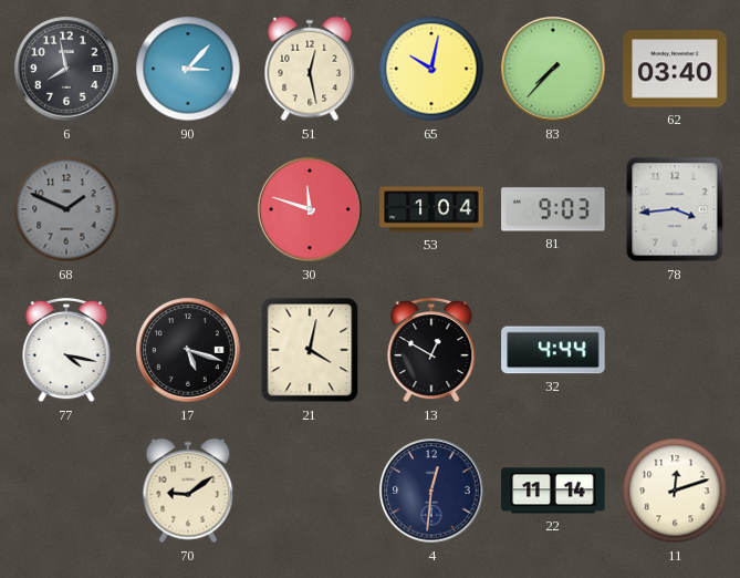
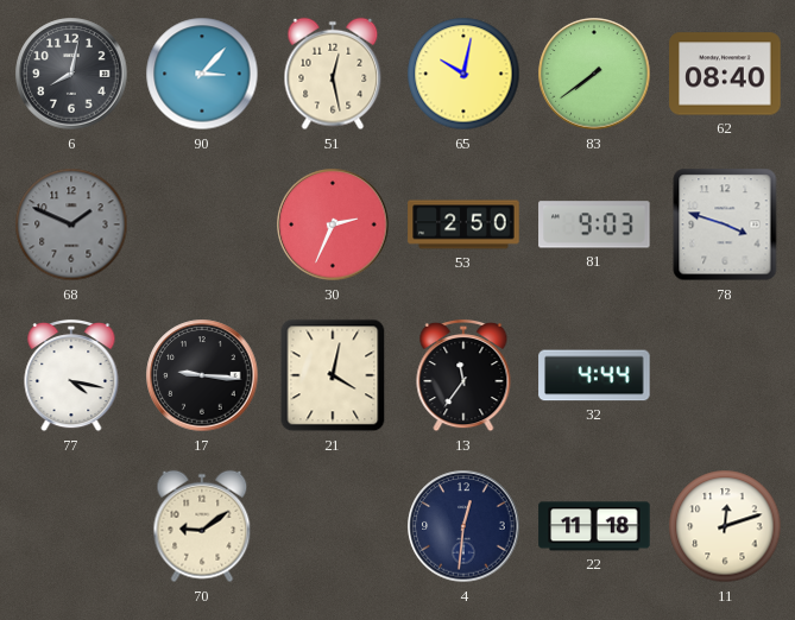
6: 7:58 -> 8:02 (71, 74)
83: 7:37 -> 7:39 (594, 74)
62: 03:40 -> 08:40 (725, 74)
30: 11:48 -> 2:34 (333, 224)
53: 1:04 -> 2:50 (463, 224)
78: 3:44 -> 3:48 (725, 224)
17: 5:18 -> 9:16 (202, 375)
13: 12:50 -> 11:36 (463, 375)
22: 11:14 -> 11:18 (594, 526)
